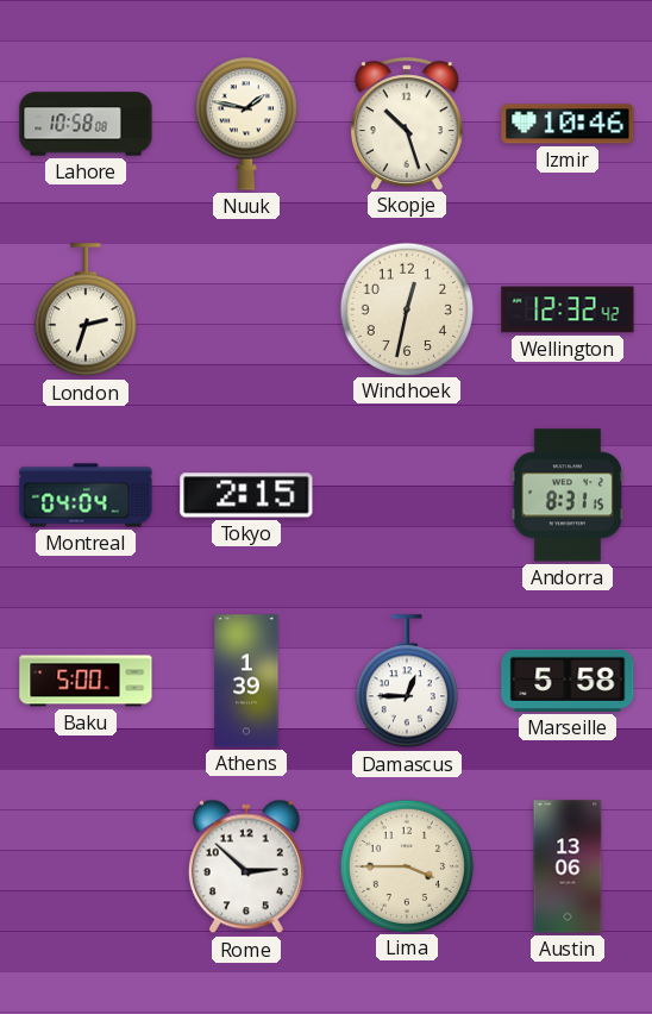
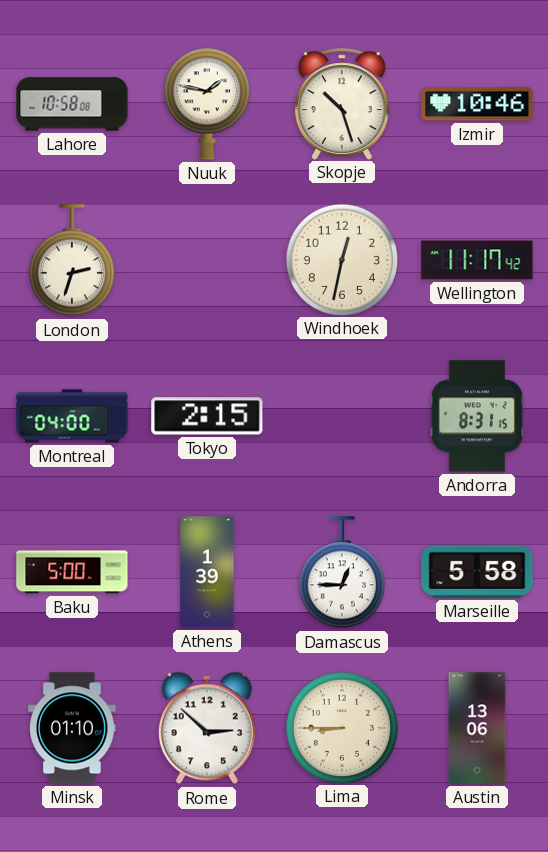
Wellington: 12:32 -> 11:17 (477, 260)
Montreal: 04:04 -> 04:00 (72, 416)
Minsk: none -> 01:10 (72, 728)
Lima: 3:45 -> 8:45 (341, 727)
